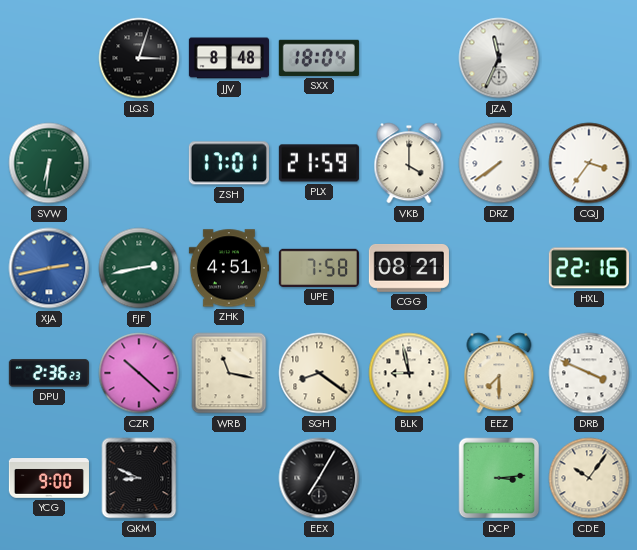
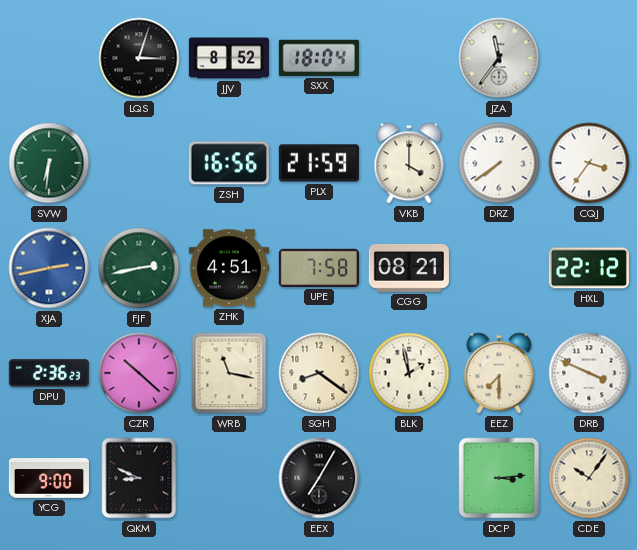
JJV: 8:48 -> 8:52 (229, 58)
JZA: 11:34 -> 11:36 (499, 58)
ZSH: 17:01 -> 16:56 (229, 163)
HXL: 22:16 -> 22:12 (589, 268)
BLK: 8:58 -> 1:58 (409, 373)
